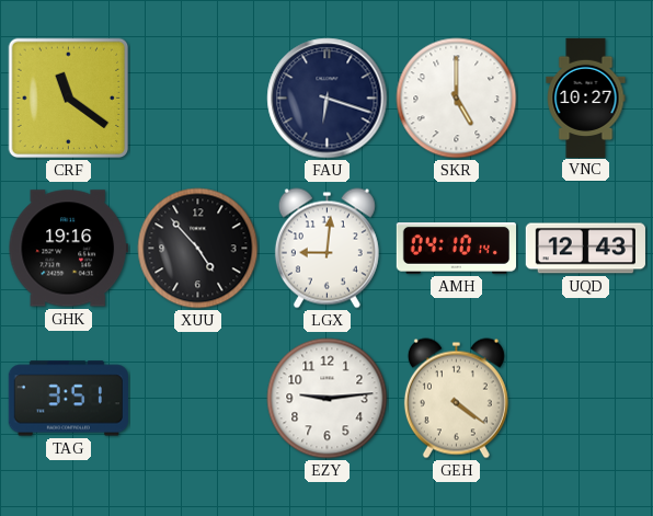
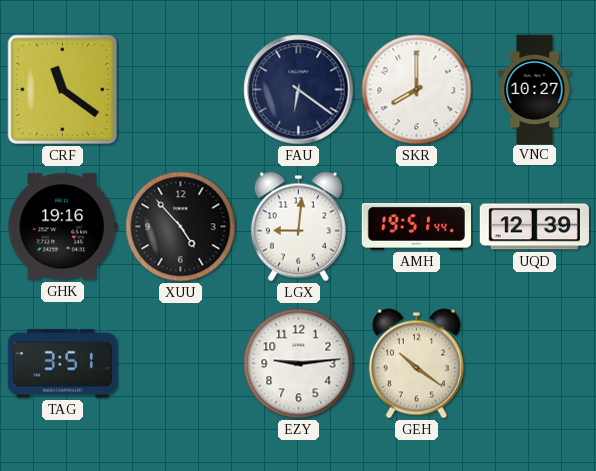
FAU: 6:18 -> 6:21 (299, 90)
SKR: 5:00 -> 8:00 (417, 90)
AMH: 04:10 -> 19:51 (416, 227)
UQD: 12:43 -> 12:39 (534, 227)
GEH: 4:21 -> 10:21 (416, 364)
